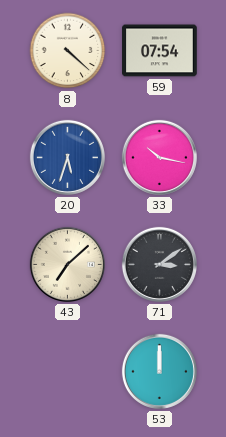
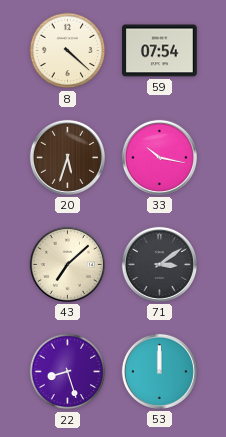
20 dial: blue -> brown (67, 157)
22: none -> 8:27 (68, 372)
